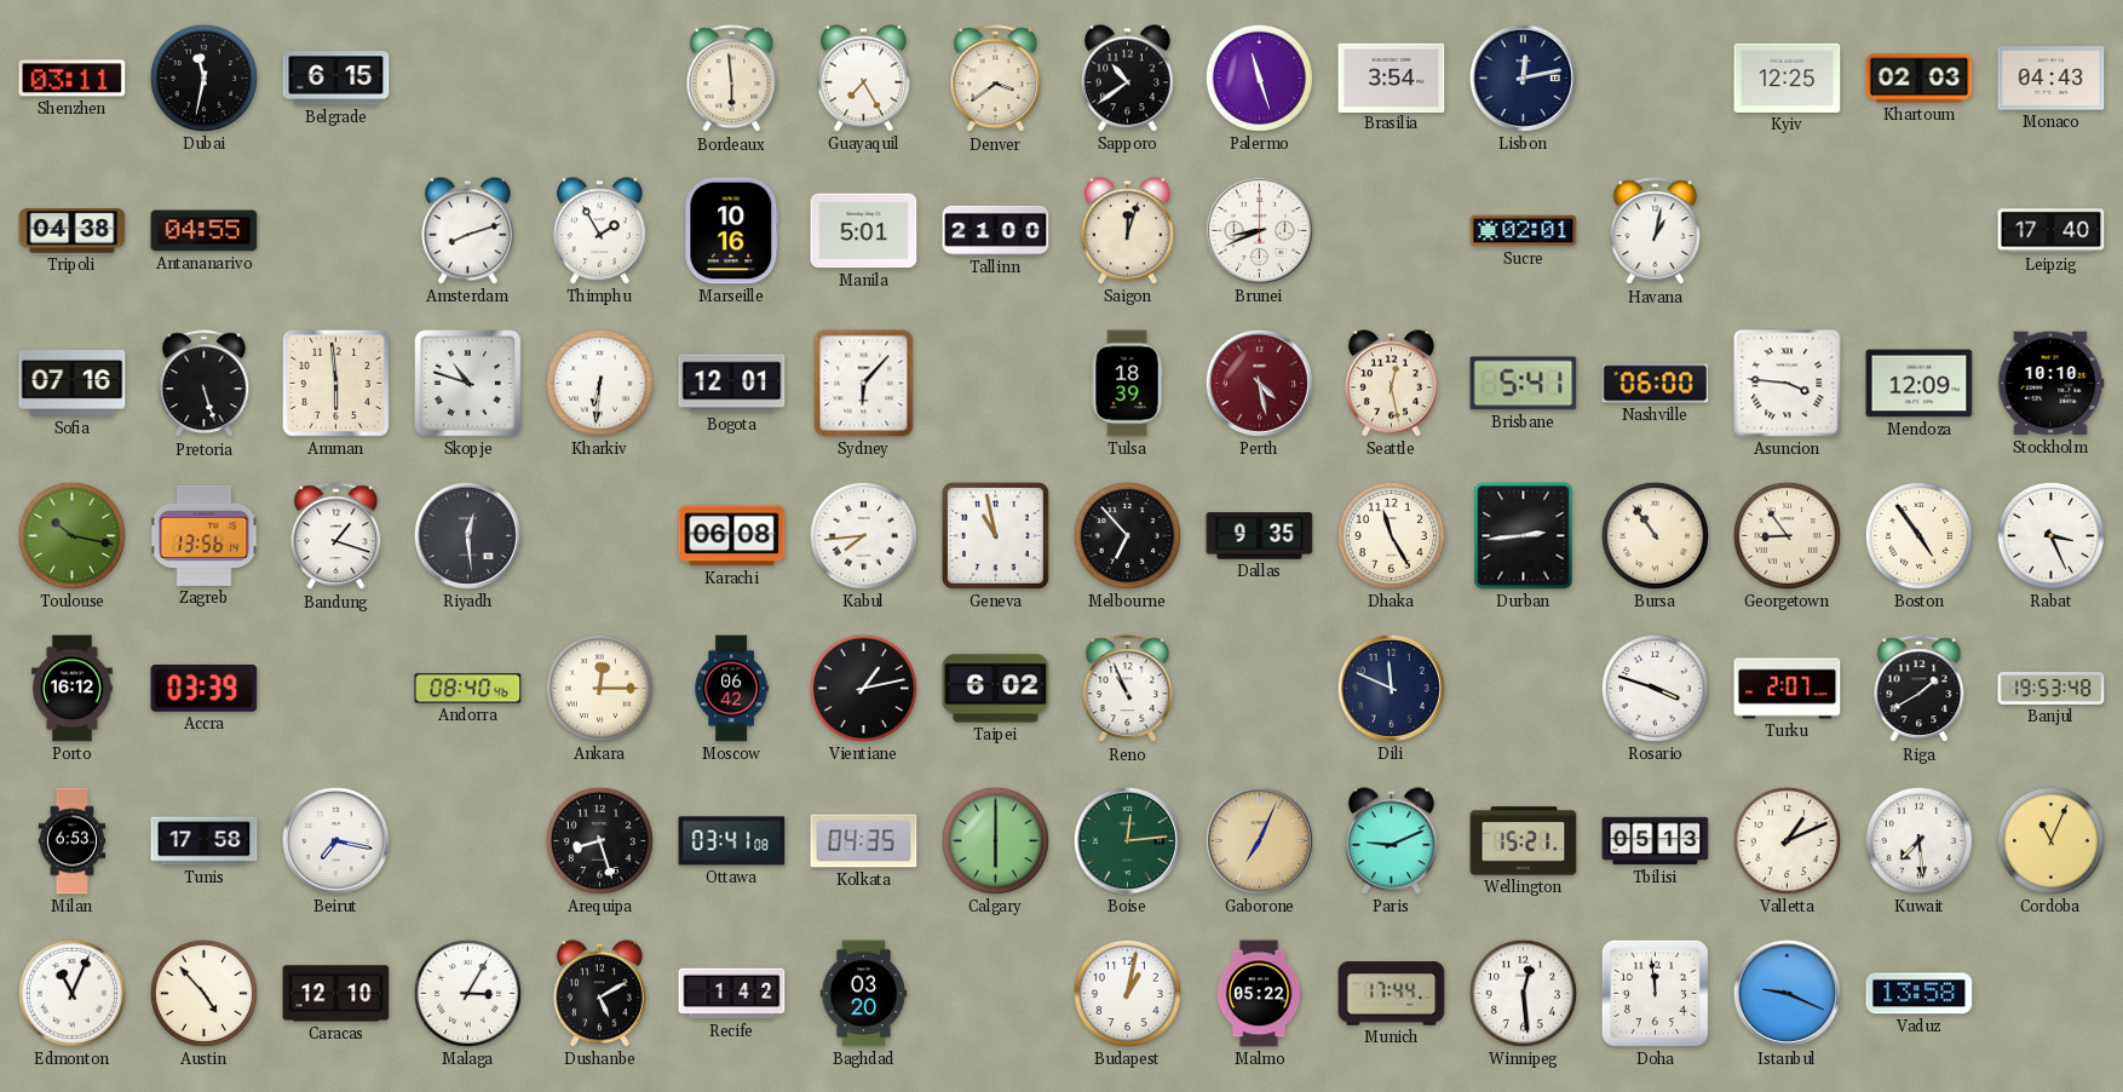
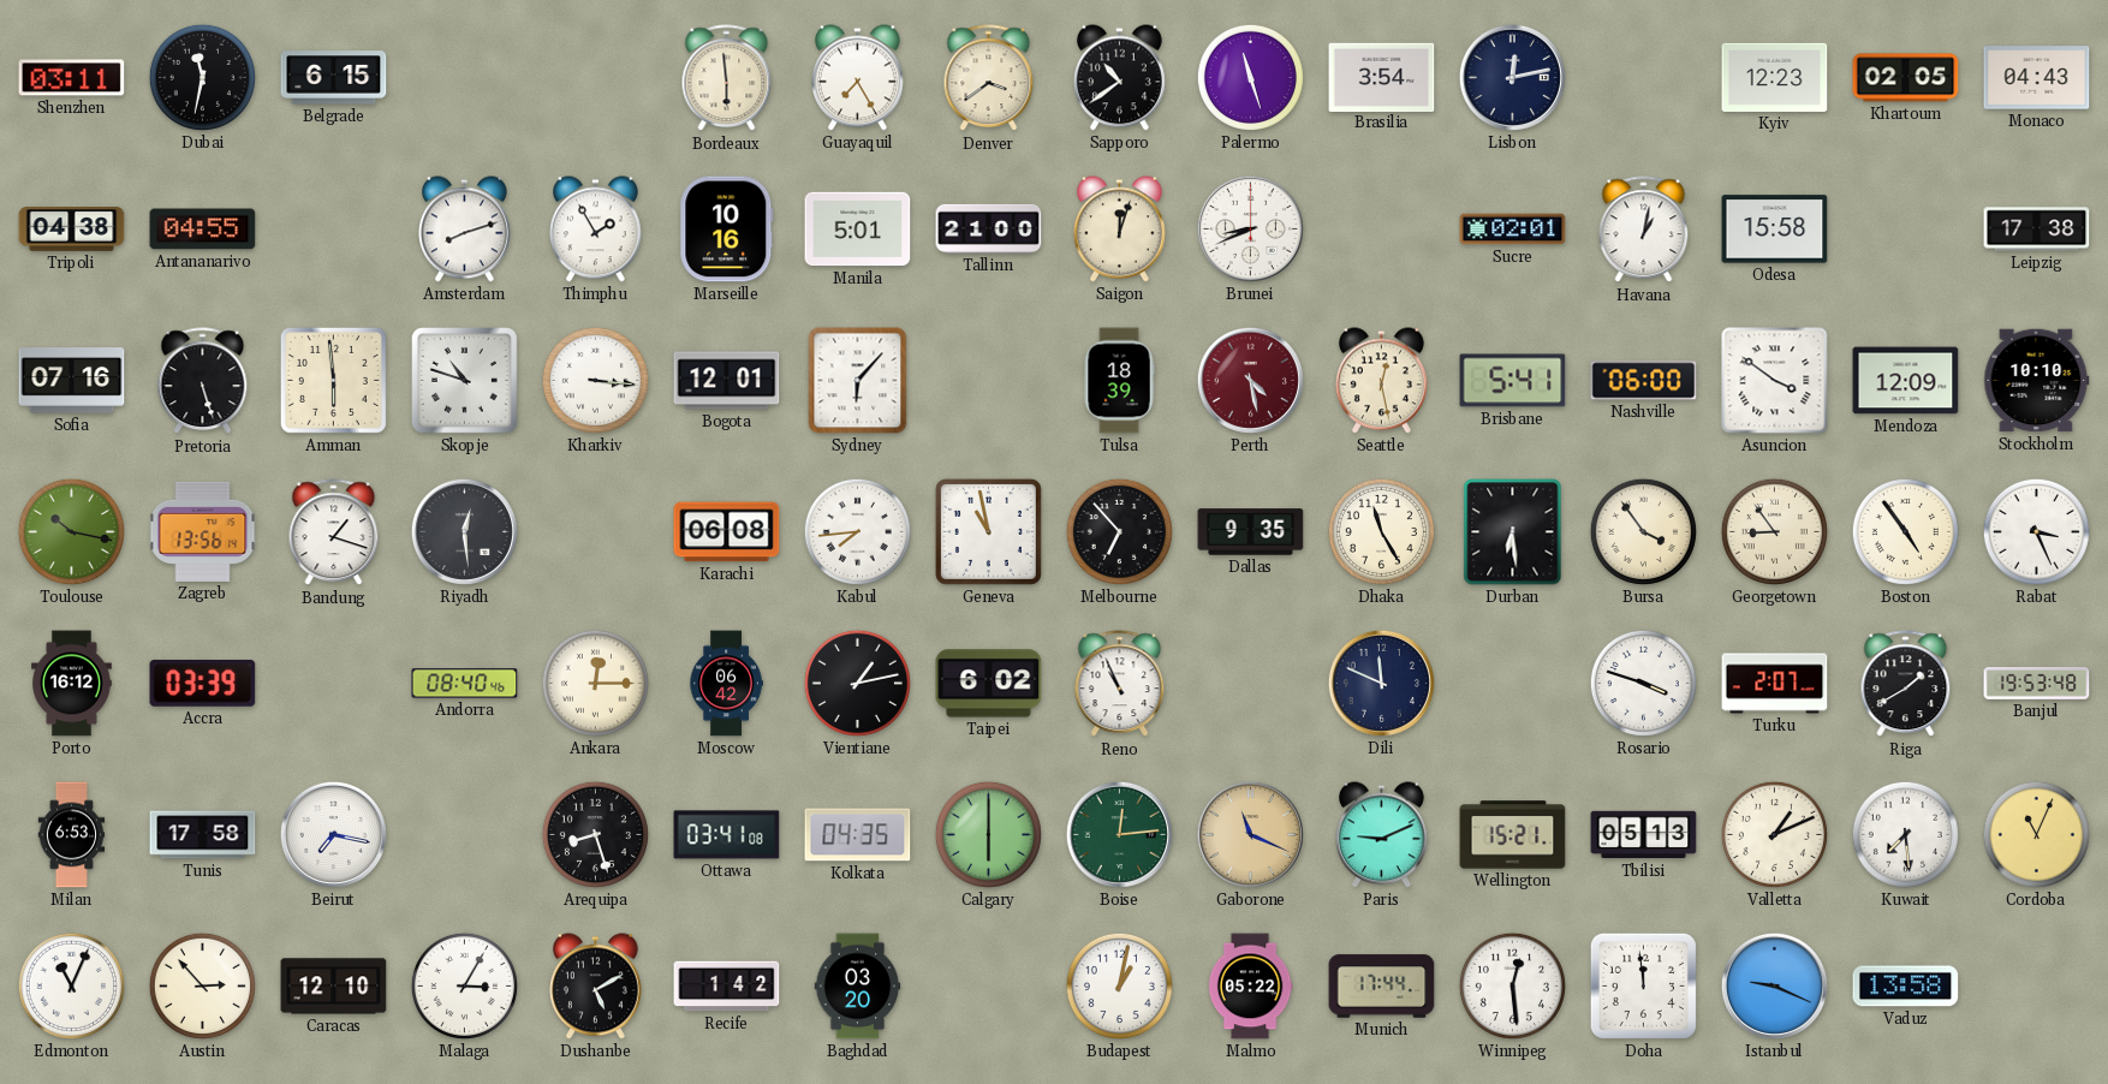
Kyiv: 12:25 -> 12:23 (1775, 77)
Khartoum: 02:03 -> 02:05 (1906, 78)
Odesa: none -> 15:58 (1775, 230)
Leipzig: 17:40 -> 17:38 (2037, 230)
Kharkiv: 6:31 -> 3:16 (595, 380)
Asuncion: 3:46 -> 3:51 (1775, 381)
Durban: 2:44 -> 6:29 (1513, 532)
Bursa: 10:54 -> 3:54 (1643, 531)
Gaborone: 7:04 -> 11:19 (1250, 834)
Austin: 4:53 -> 2:53 (202, 985)
